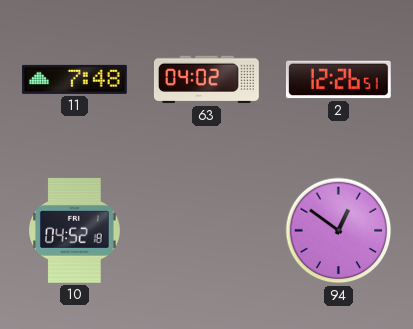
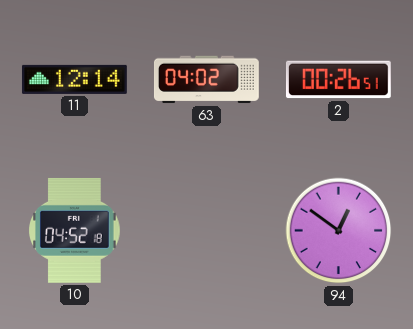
11: 7:48 -> 12:14 (74, 79)
2: 12:26 -> 00:26 (338, 80)
